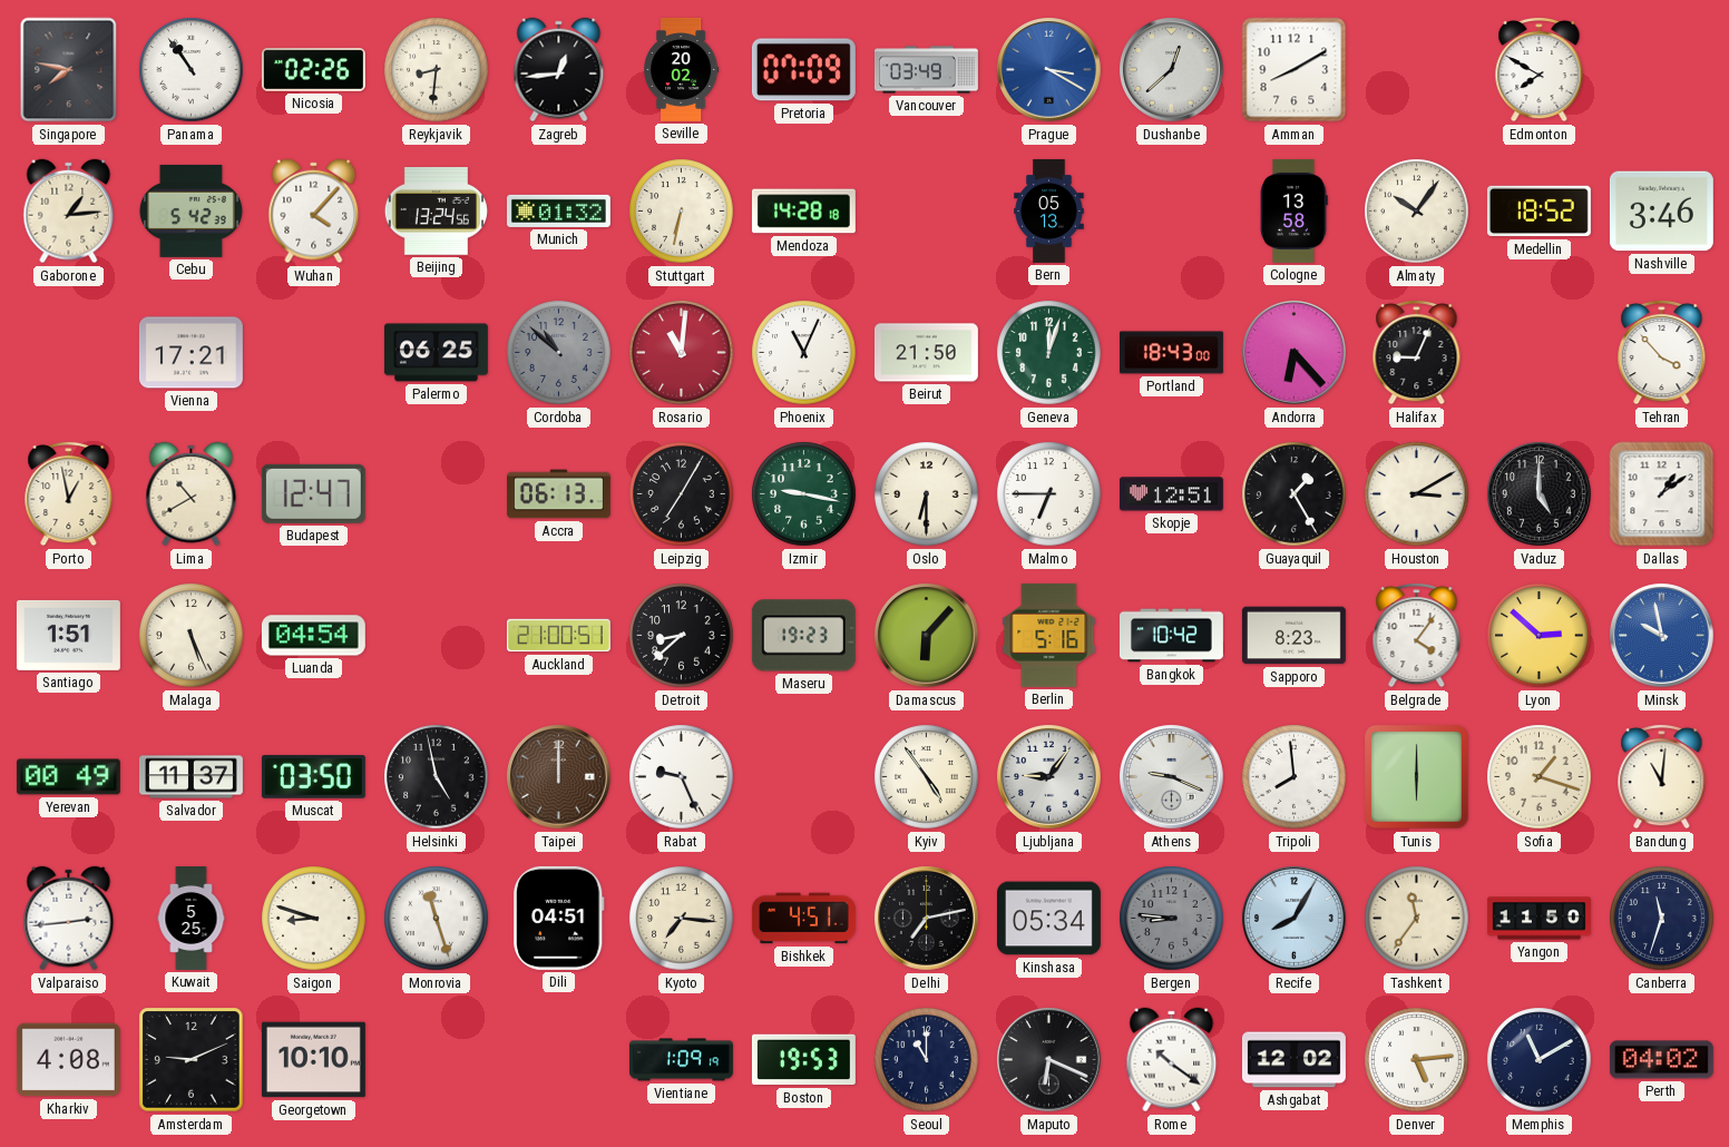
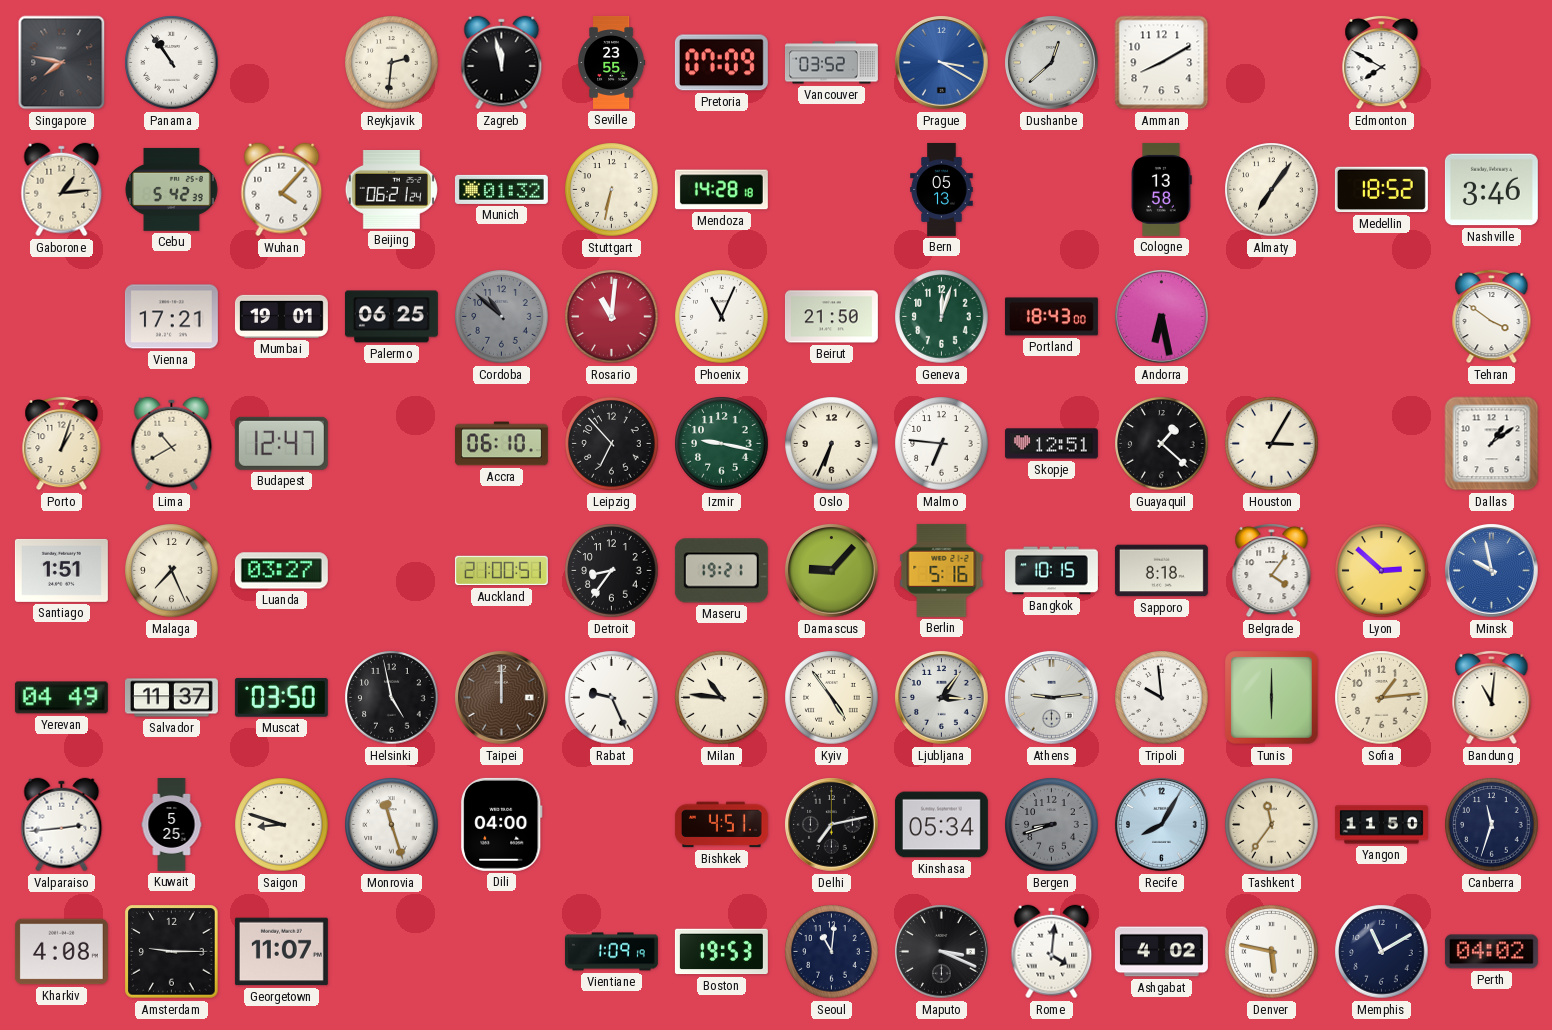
Nicosia: 02:26 -> none (313, 70)
Reykjavik: 8:31 -> 2:31 (392, 63)
Zagreb: 12:44 -> 11:58 (502, 63)
Seville: 20:02 -> 23:55 (612, 62)
Vancouver: 03:49 -> 03:52 (831, 63)
Beijing: 13:24 -> 06:21 (391, 190)
Almaty: 10:06 -> 7:06 (1272, 190)
Mumbai: none -> 19:01 (281, 316)
Andorra: 6:23 -> 6:28 (1162, 317)
Halifax: 9:04 -> none (1417, 352)
Tehran: 3:53 -> 3:51 (1492, 316)
Porto: 12:58 -> 1:03 (62, 443)
Accra: 06:13 -> 06:10 (501, 444)
Leipzig: 7:05 -> 6:53 (612, 444)
Oslo: 6:30 -> 6:34 (832, 444)
Malmo: 6:45 -> 6:46 (942, 444)
Guayaquil: 1:25 -> 1:22 (1162, 444)
Houston: 3:10 -> 3:05 (1272, 444)
Vaduz: 5:00 -> none (1540, 494)
Malaga: 5:26 -> 7:26 (172, 571)
Luanda: 04:54 -> 03:27 (281, 571)
Detroit: 8:38 -> 8:36 (612, 571)
Maseru: 19:23 -> 19:21 (721, 571)
Damascus: 6:07 -> 9:07 (832, 571)
Bangkok: 10:42 -> 10:15 (1051, 571)
Sapporo: 8:23 -> 8:18 (1161, 571)
Yerevan: 00:49 -> 04:49 (61, 698)
Milan: none -> 10:46 (722, 698)
Ljubljana: 9:06 -> 3:06 (942, 698)
Athens: 9:19 -> 9:14 (1052, 698)
Tripoli: 7:59 -> 9:59 (1162, 698)
Sofia: 1:18 -> 1:14 (1382, 698)
Dili: 04:51 -> 04:00 (502, 824)
Kyoto: 7:16 -> none (682, 919)
Bergen: 8:46 -> 8:42 (1052, 825)
Amsterdam: 9:11 -> 9:15 (172, 952)
Georgetown: 10:10 -> 11:07 (281, 952)
Seoul: 11:00 -> 11:01 (832, 952)
Maputo: 6:19 -> 3:19 (942, 952)
Rome: 10:21 -> 4:01 (1052, 952)
Ashgabat: 12:02 -> 4:02 (1161, 952)
Denver: 5:14 -> 5:47 (1272, 952)
